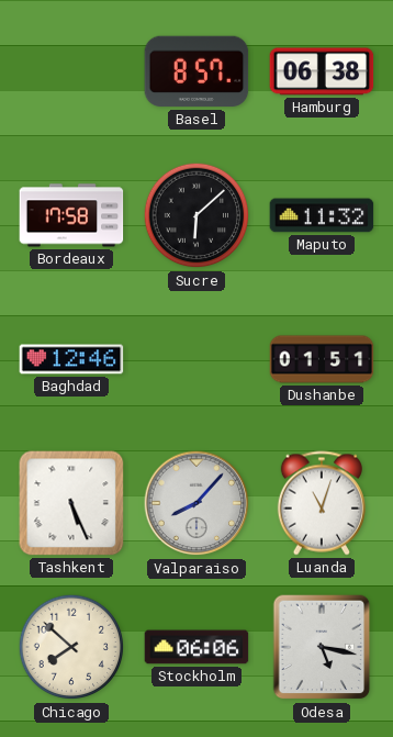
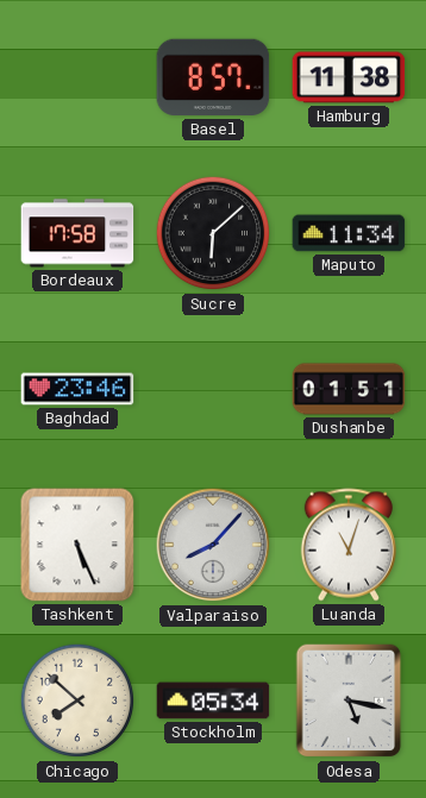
Hamburg: 06:38 -> 11:38 (349, 77)
Maputo: 11:32 -> 11:34 (349, 233)
Baghdad: 12:46 -> 23:46 (77, 389)
Stockholm: 06:06 -> 05:34 (213, 700)
